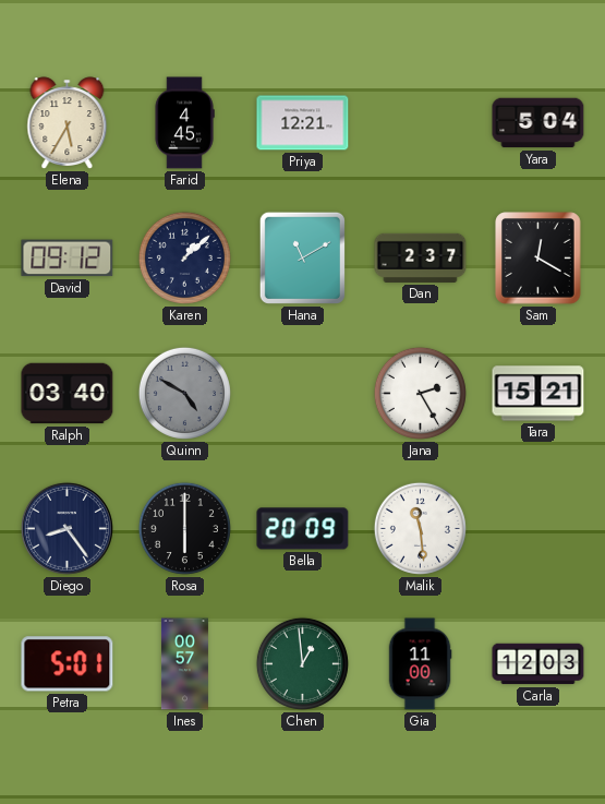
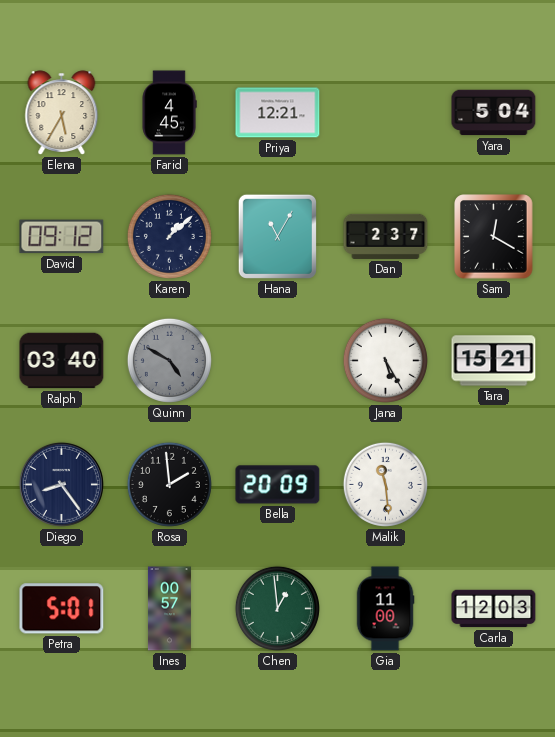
Hana: 11:10 -> 11:05 (277, 236)
Jana: 2:25 -> 5:25 (385, 360)
Rosa: 6:00 -> 1:59 (169, 484)
